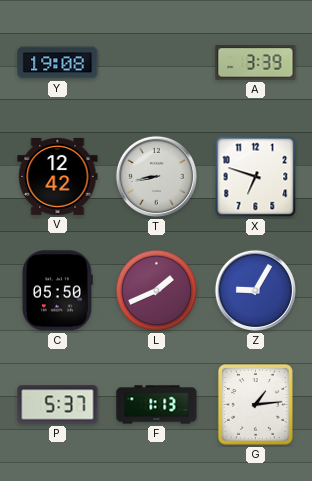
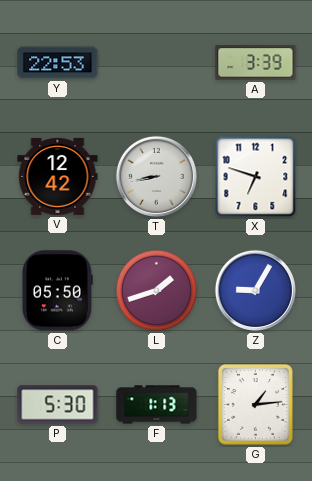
Y: 19:08 -> 22:53 (58, 63)
L: 1:41 -> 1:42 (157, 291)
P: 5:37 -> 5:30 (58, 405)
